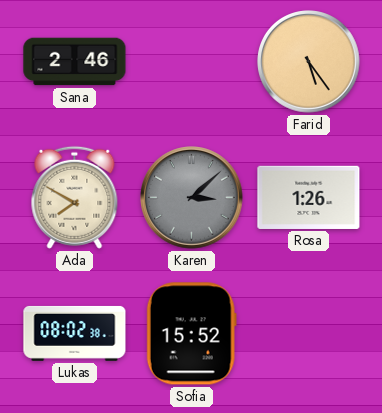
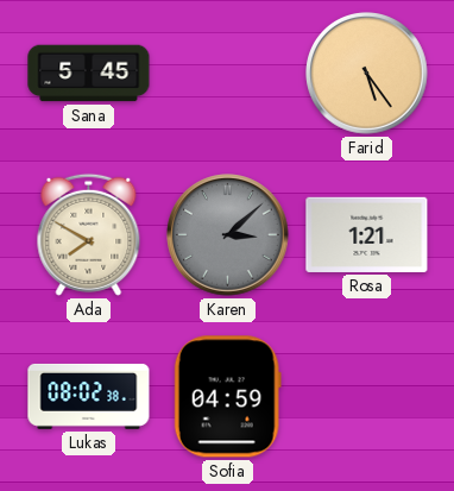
Sana: 2:46 -> 5:45 (89, 74)
Rosa: 1:26 -> 1:21 (367, 234)
Sofia: 15:52 -> 04:59 (227, 397)
